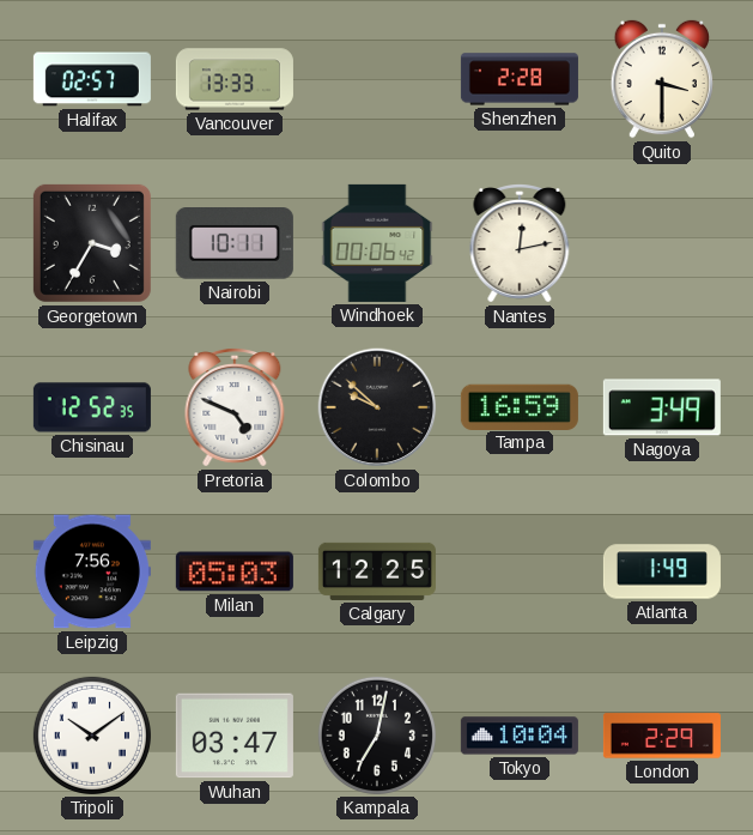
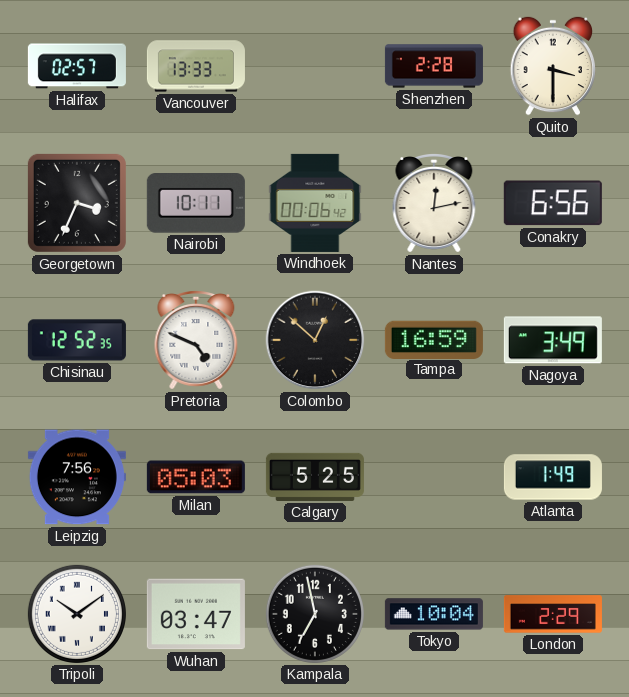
Georgetown: 3:35 -> 3:34 (77, 203)
Conakry: none -> 6:56 (553, 203)
Colombo: 9:52 -> 12:52 (315, 340)
Calgary: 12:25 -> 5:25 (315, 477)
Kampala: 7:02 -> 6:58 (315, 614)
